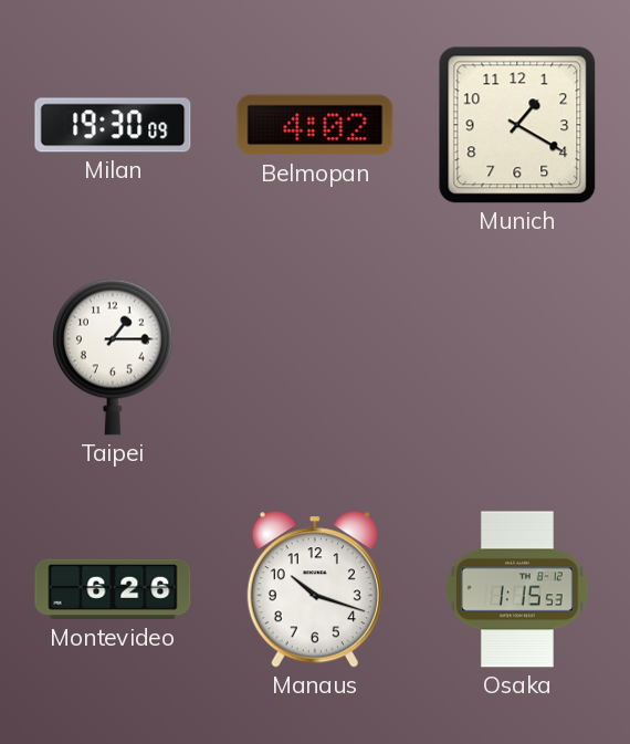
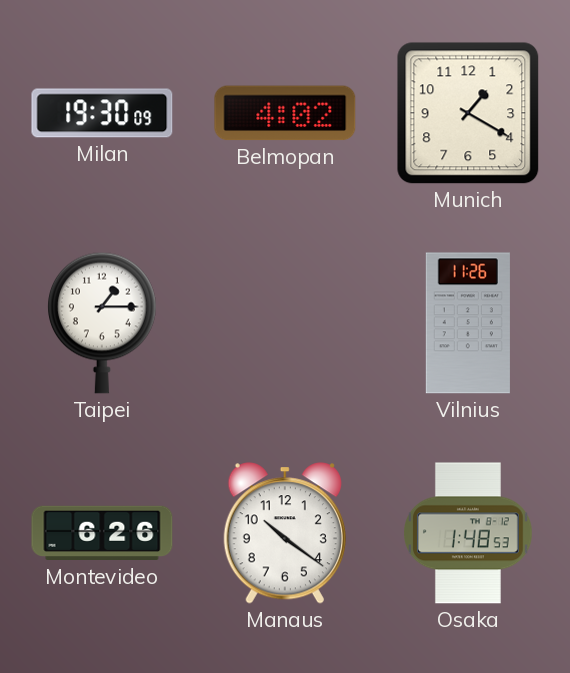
Vilnius: none -> 11:26 (468, 323)
Manaus: 10:18 -> 10:21 (285, 533)
Osaka: 1:15 -> 1:48 (469, 533)
